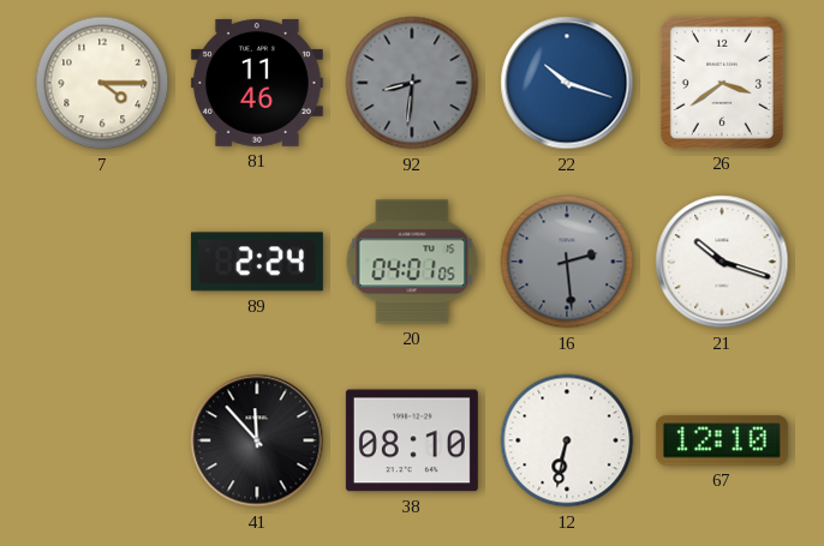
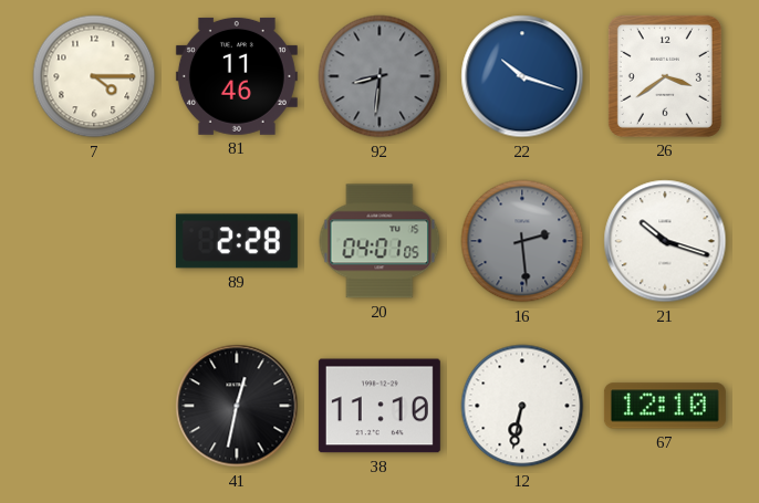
89: 2:24 -> 2:28 (237, 241)
41: 11:53 -> 12:32 (237, 406)
38: 08:10 -> 11:10 (379, 406)
